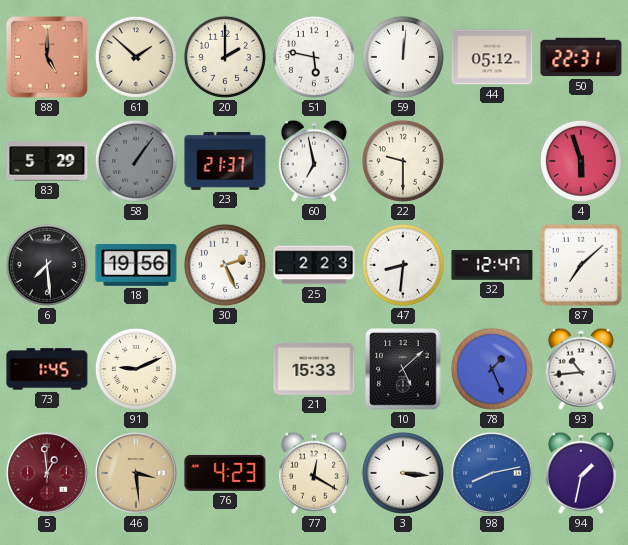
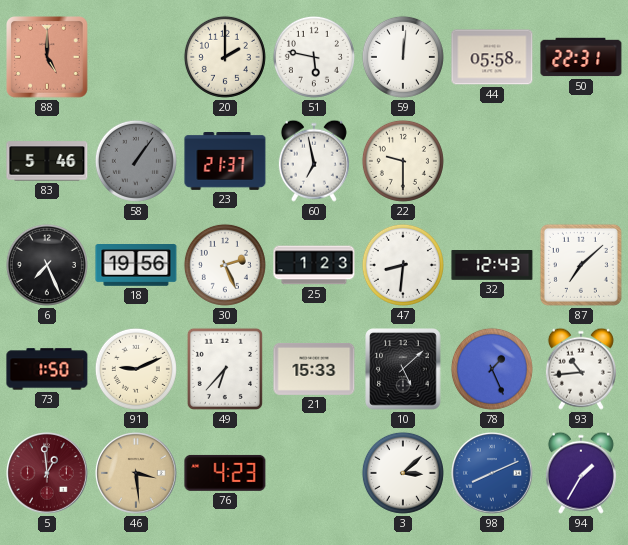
61: 1:52 -> none (136, 57)
44: 05:12 -> 05:58 (492, 57)
83: 5:29 -> 5:46 (47, 161)
4: 5:57 -> none (581, 161)
6: 7:29 -> 7:26 (47, 265)
25: 2:23 -> 1:23 (314, 265)
32: 12:47 -> 12:43 (492, 266)
73: 1:45 -> 1:50 (47, 369)
49: none -> 6:37 (225, 369)
77: 12:20 -> none (314, 473)
3: 3:16 -> 3:08 (403, 473)
98: 8:13 -> 8:11 (493, 474)
94: 1:32 -> 1:35 (581, 473)
